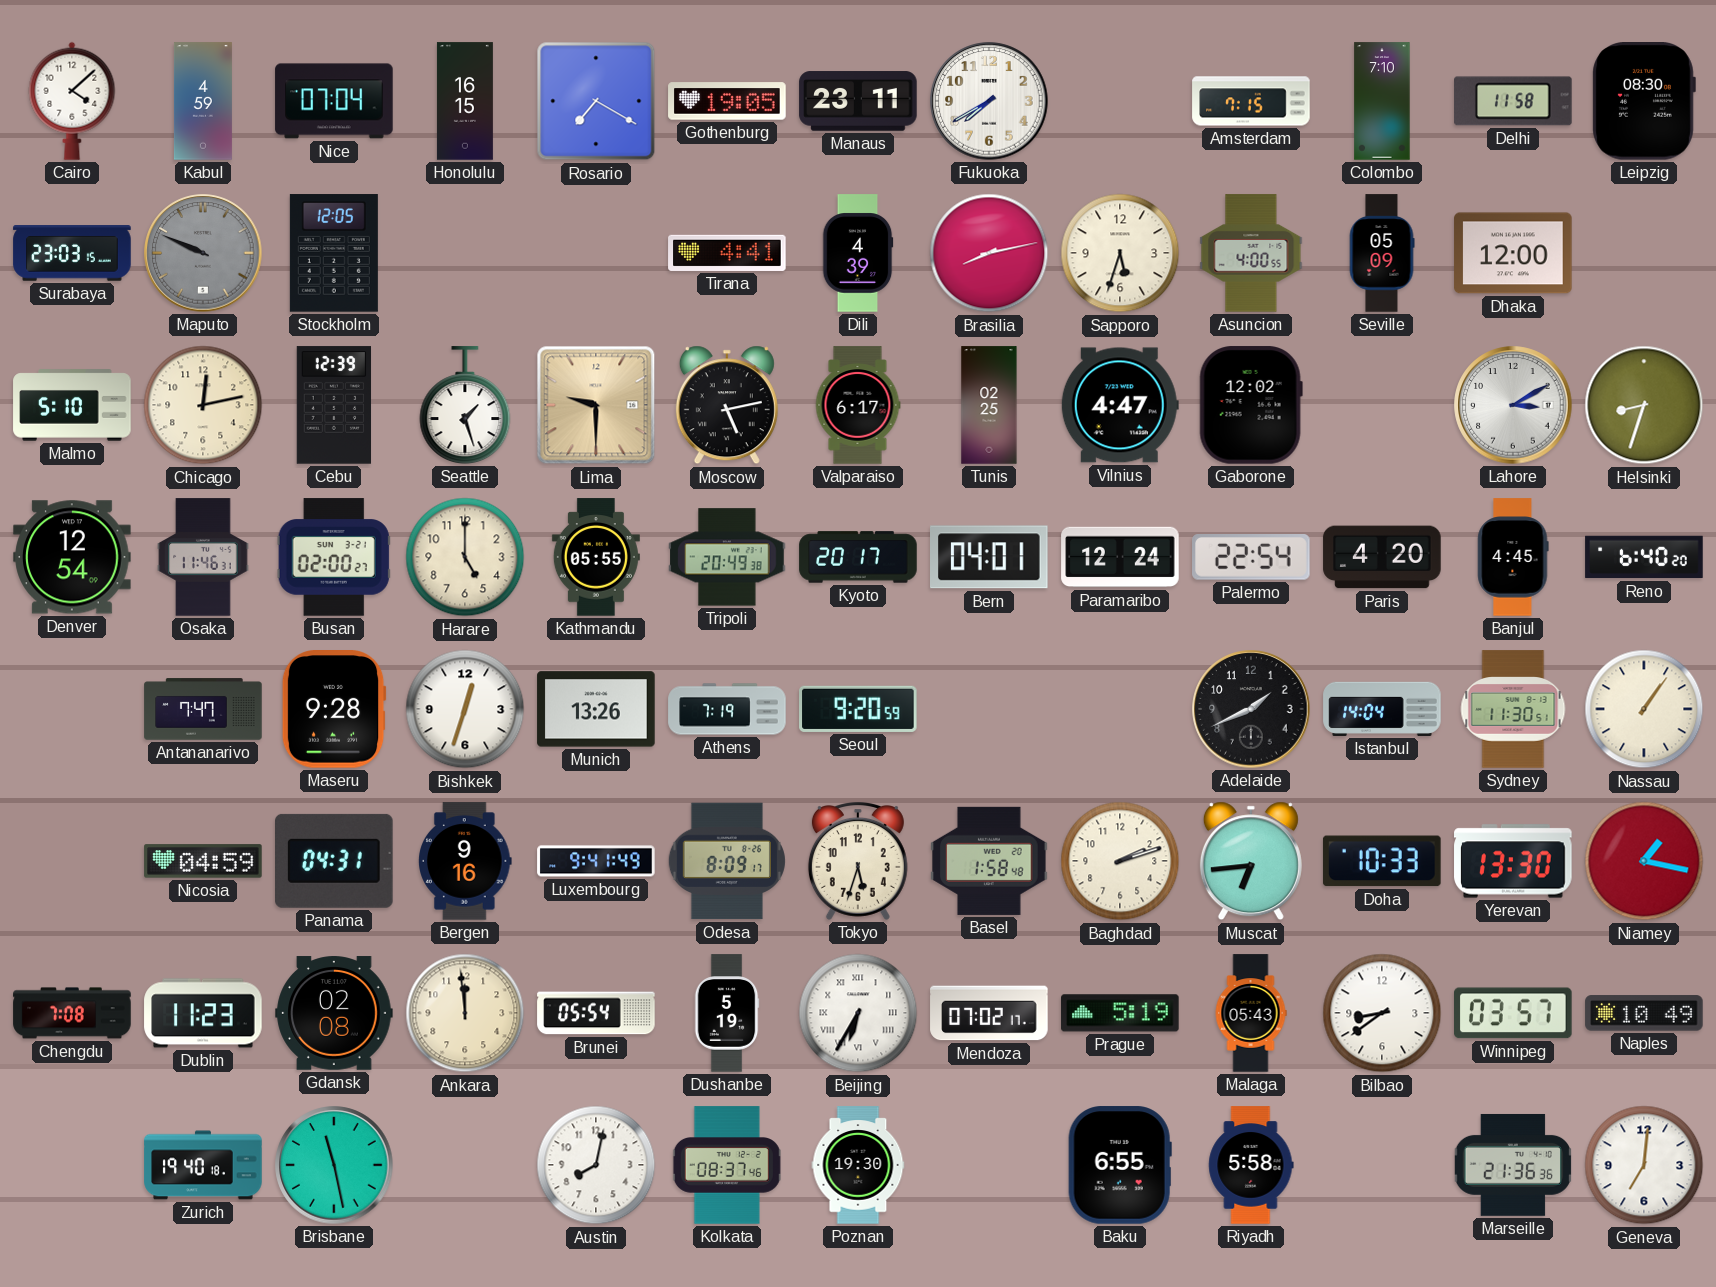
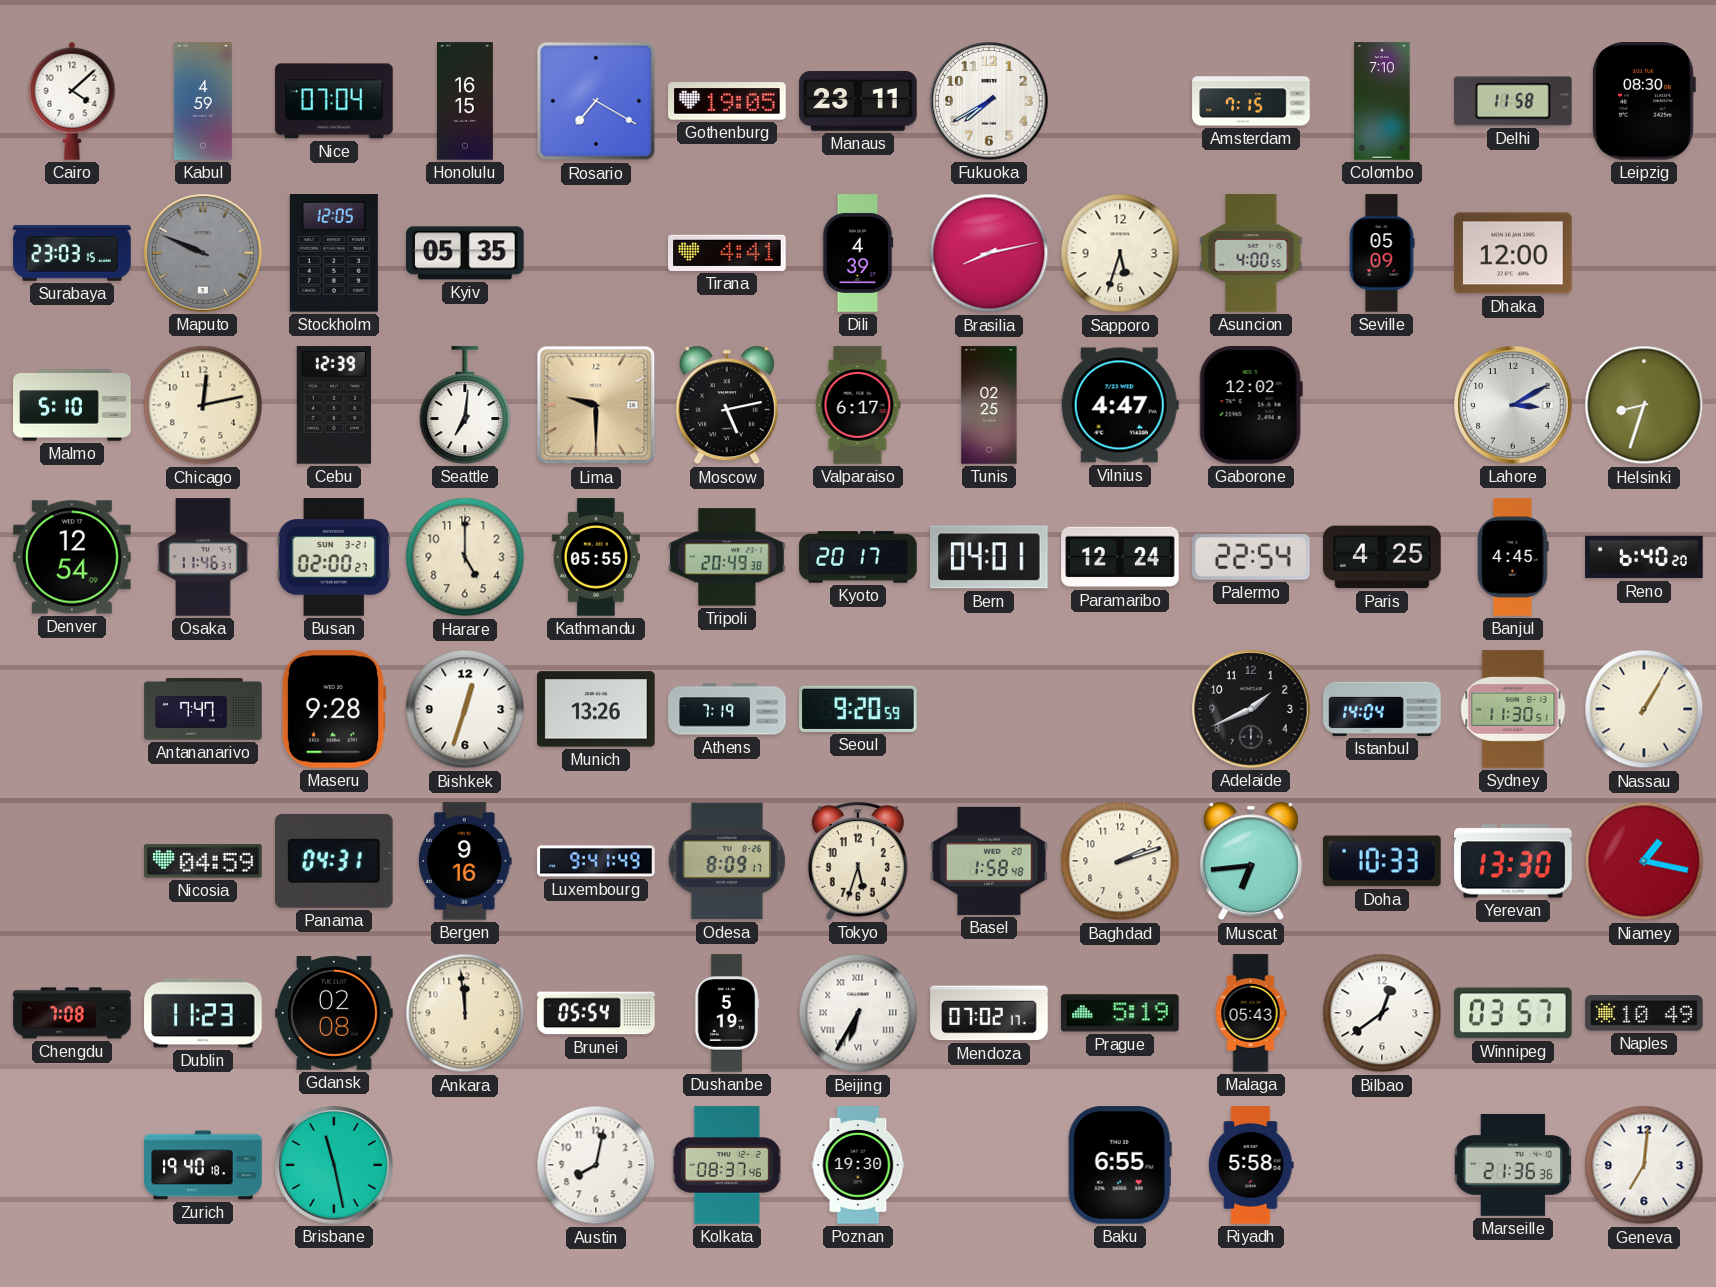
Kyiv: none -> 05:35 (465, 253)
Seattle: 1:27 -> 7:01 (465, 405)
Paris: 4:20 -> 4:25 (1382, 557)
Nassau: 1:06 -> 1:05 (1644, 709)
Bilbao: 8:39 -> 12:39 (1382, 1013)
